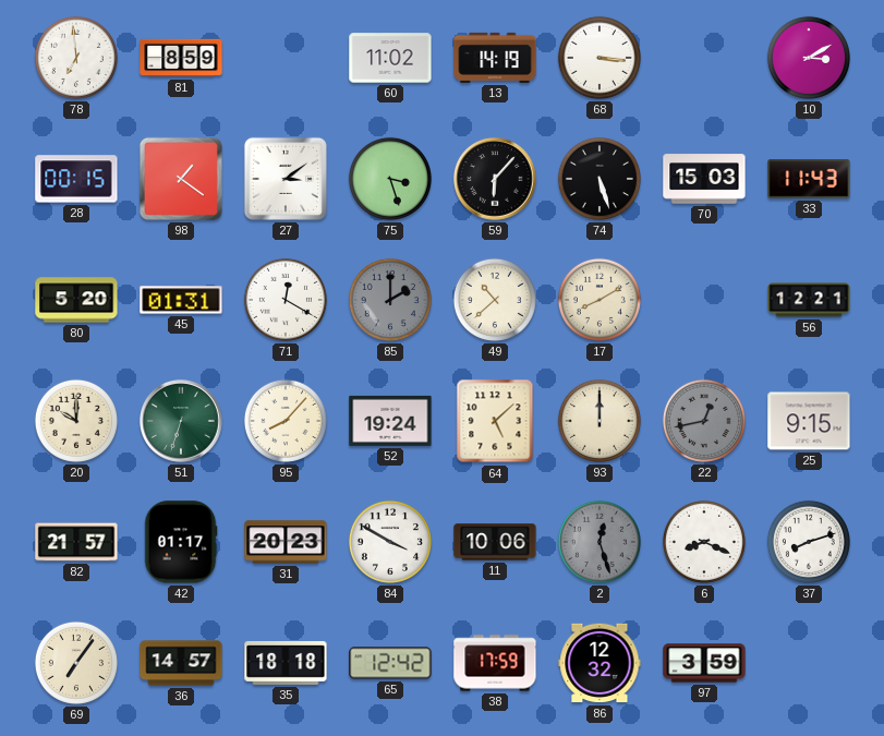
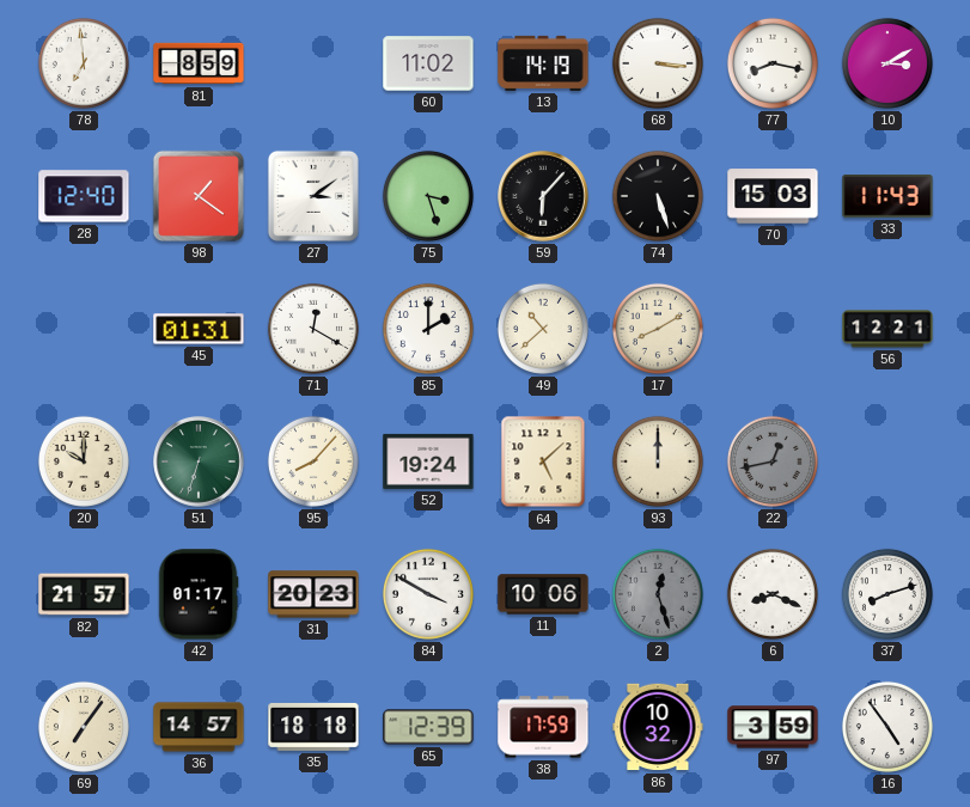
77: none -> 8:17 (773, 63)
28: 00:15 -> 12:40 (84, 196)
80: 5:20 -> none (76, 300)
85 dial: grey -> white (428, 329)
25: 9:15 -> none (809, 421)
65: 12:42 -> 12:39 (428, 727)
86: 12:32 -> 10:32 (658, 727)
16: none -> 4:54 (887, 727)
